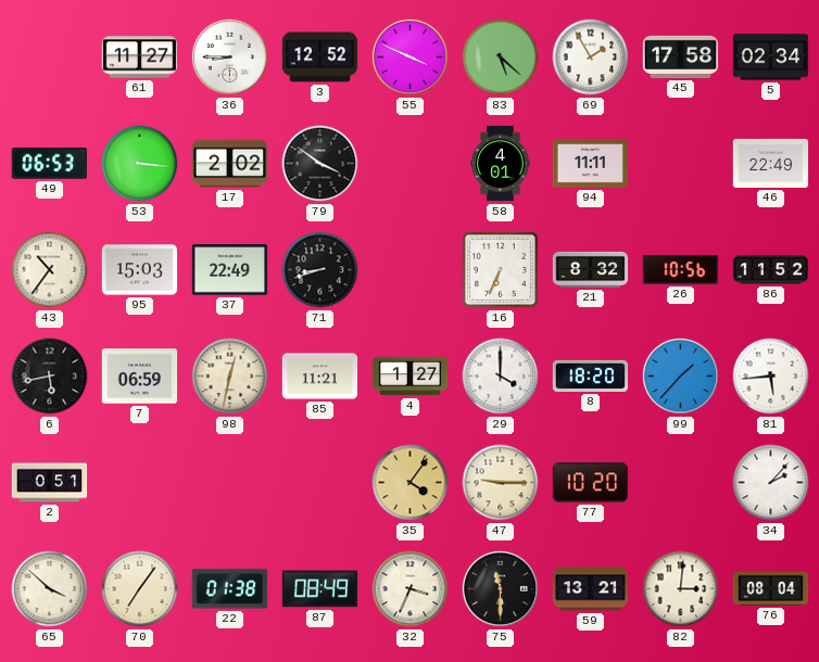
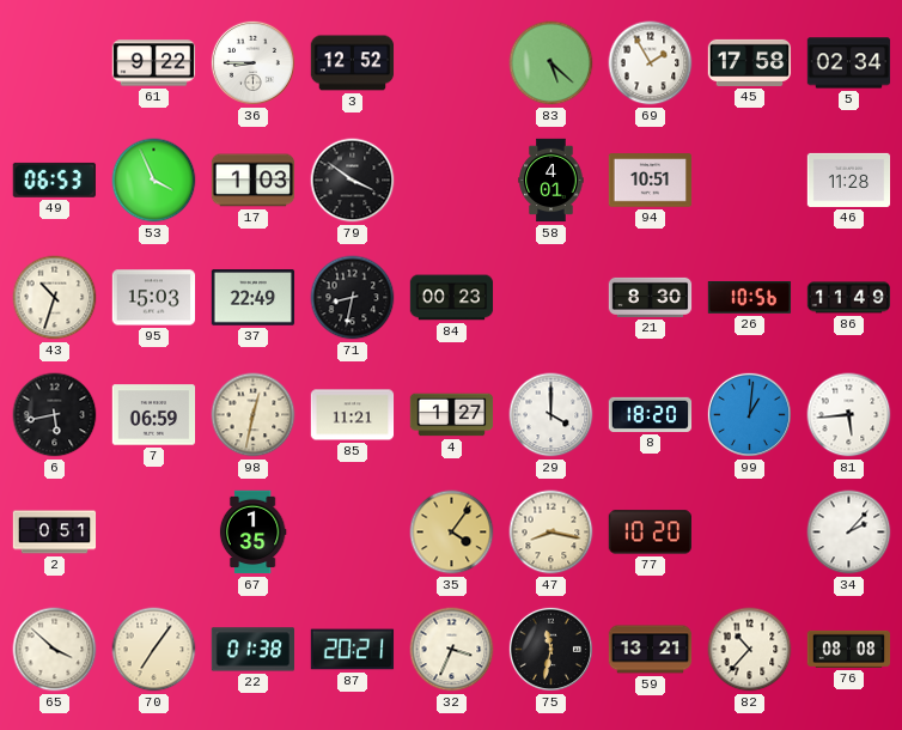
61: 11:27 -> 9:22 (154, 63)
55: 3:49 -> none (409, 56)
53: 3:16 -> 3:56 (154, 181)
17: 2:02 -> 1:03 (254, 181)
94: 11:11 -> 10:51 (651, 181)
46: 22:49 -> 11:28 (849, 180)
43: 10:36 -> 10:33 (55, 298)
71: 8:42 -> 8:32 (353, 298)
84: none -> 00:23 (452, 298)
16: 6:34 -> none (501, 270)
21: 8:32 -> 8:30 (651, 297)
86: 11:52 -> 11:49 (849, 298)
99: 1:37 -> 1:01 (749, 414)
67: none -> 1:35 (252, 533)
47: 9:15 -> 8:17 (551, 533)
87: 08:49 -> 20:21 (353, 650)
75: 11:30 -> 11:32 (550, 649)
82: 3:01 -> 10:37 (750, 650)
76: 08:04 -> 08:08 (849, 649)
